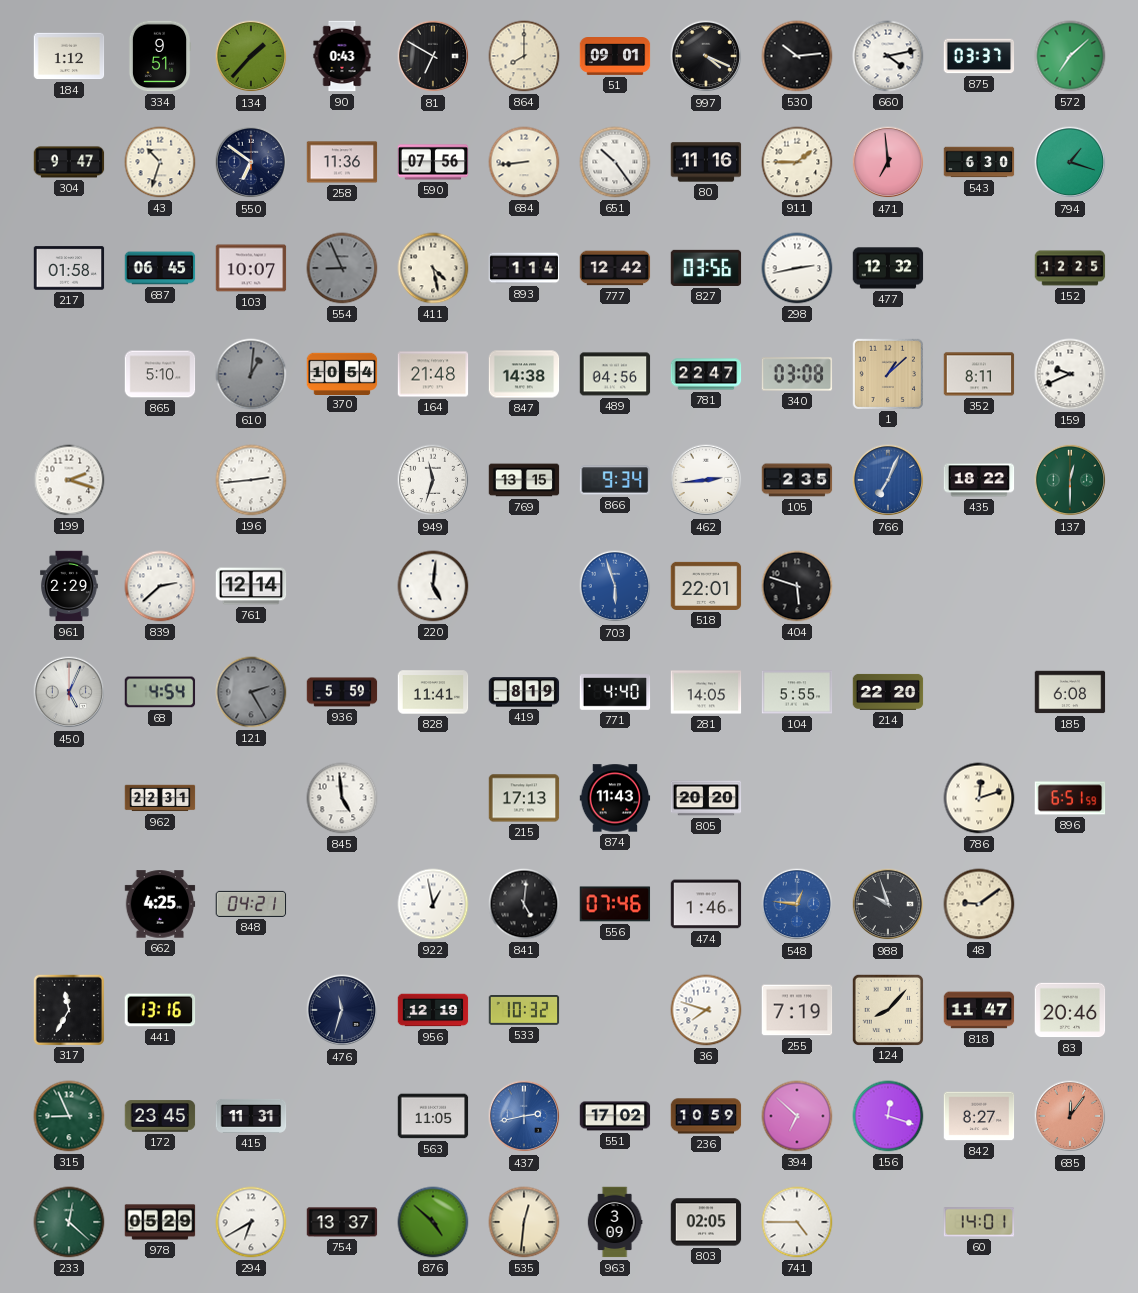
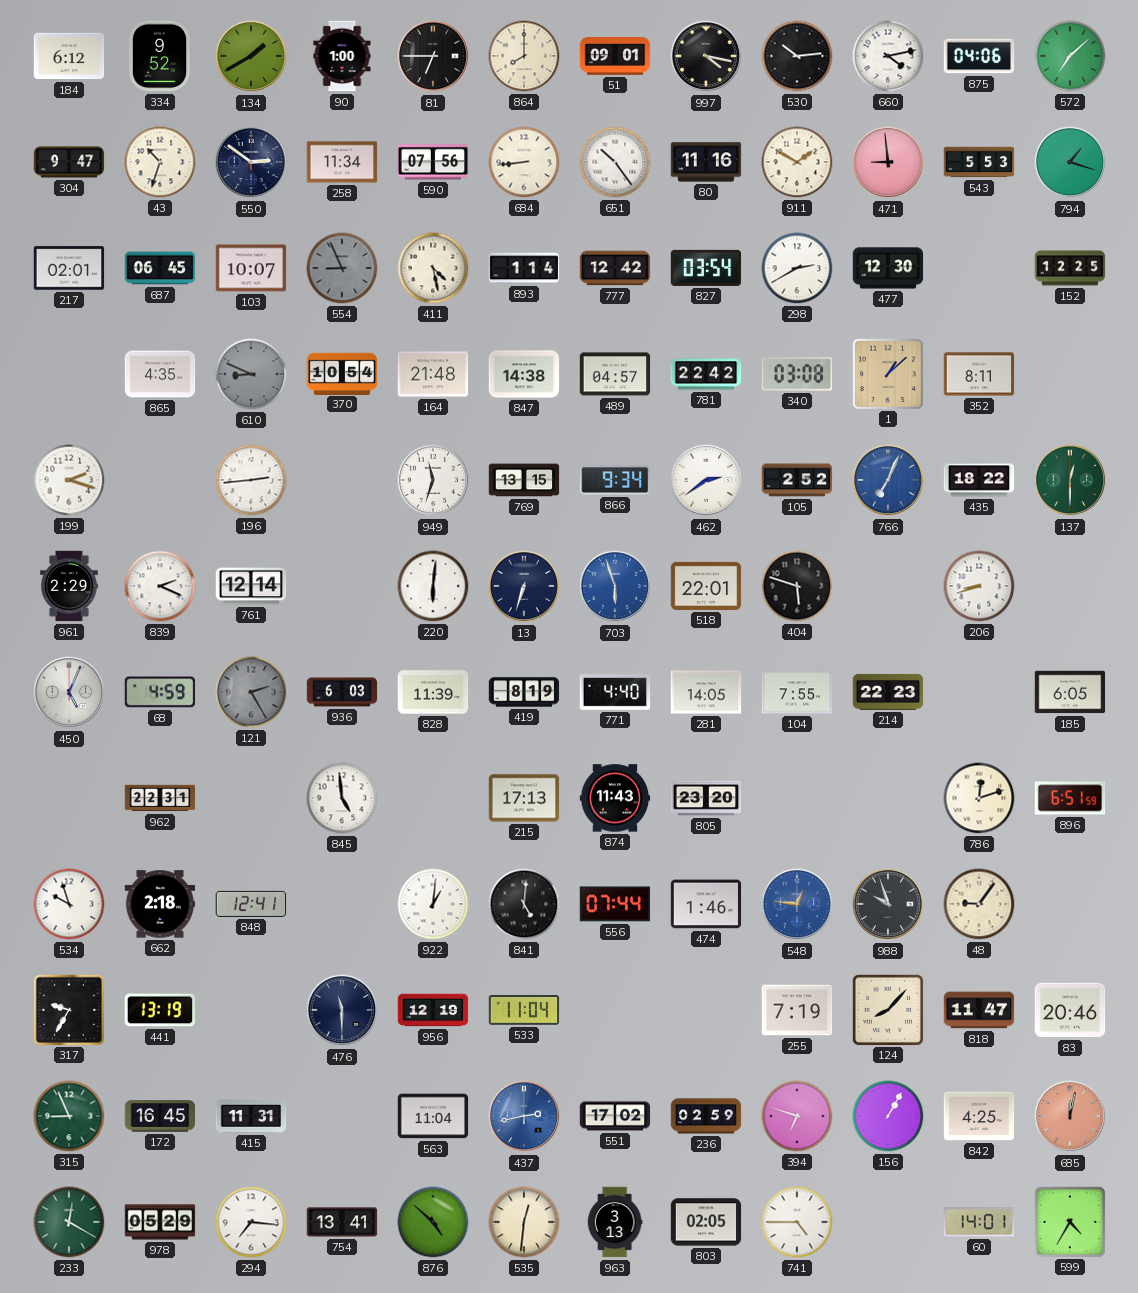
184: 1:12 -> 6:12 (69, 56)
334: 9:51 -> 9:52 (160, 56)
134: 1:37 -> 1:40 (251, 56)
90: 0:43 -> 1:00 (342, 56)
81: 6:50 -> 6:45 (433, 56)
997: 4:19 -> 4:17 (706, 56)
875: 03:37 -> 04:06 (979, 56)
550: 6:51 -> 2:51 (251, 162)
258: 11:36 -> 11:34 (342, 162)
911: 1:45 -> 1:50 (797, 162)
471: 6:59 -> 8:59 (888, 162)
543: 6:30 -> 5:53 (979, 162)
217: 01:58 -> 02:01 (69, 268)
827: 03:56 -> 03:54 (706, 268)
298: 2:43 -> 2:40 (797, 268)
477: 12:32 -> 12:30 (888, 268)
865: 5:10 -> 4:35 (160, 374)
610: 1:01 -> 8:49 (251, 374)
489: 04:56 -> 04:57 (615, 374)
781: 22:47 -> 22:42 (706, 374)
159: 9:41 -> none (1070, 374)
462: 2:44 -> 2:39 (706, 480)
105: 2:35 -> 2:52 (797, 480)
839: 2:38 -> 2:19 (160, 586)
220: 5:01 -> 6:01 (433, 586)
13: none -> 6:33 (524, 586)
206: none -> 8:42 (979, 586)
68: 4:54 -> 4:59 (160, 692)
936: 5:59 -> 6:03 (342, 692)
828: 11:41 -> 11:39 (433, 692)
104: 5:55 -> 7:55 (797, 692)
214: 22:20 -> 22:23 (888, 692)
185: 6:08 -> 6:05 (1070, 692)
805: 20:20 -> 23:20 (706, 798)
534: none -> 9:57 (69, 904)
662: 4:25 -> 2:18 (160, 904)
848: 04:21 -> 12:41 (251, 904)
922: 12:58 -> 1:01 (433, 904)
556: 07:46 -> 07:44 (615, 904)
48: 9:09 -> 9:06 (979, 904)
317: 11:35 -> 9:35 (68, 1009)
441: 13:16 -> 13:19 (160, 1010)
476: 11:33 -> 11:30 (342, 1010)
533: 10:32 -> 11:04 (524, 1011)
36: 7:48 -> none (706, 1010)
172: 23:45 -> 16:45 (160, 1116)
563: 11:05 -> 11:04 (433, 1116)
236: 10:59 -> 02:59 (706, 1116)
394: 6:52 -> 6:48 (797, 1116)
156: 12:18 -> 1:05 (888, 1116)
842: 8:27 -> 4:25 (979, 1116)
685: 12:06 -> 12:02 (1070, 1116)
233: 12:22 -> 12:20 (69, 1222)
294: 6:40 -> 7:16 (251, 1222)
754: 13:37 -> 13:41 (342, 1222)
963: 3:09 -> 3:13 (615, 1222)
599: none -> 4:35 (1069, 1221)
